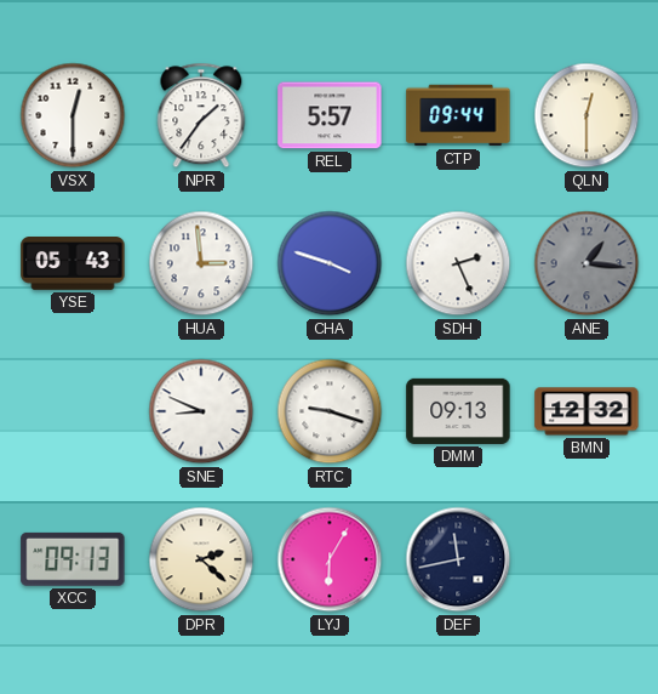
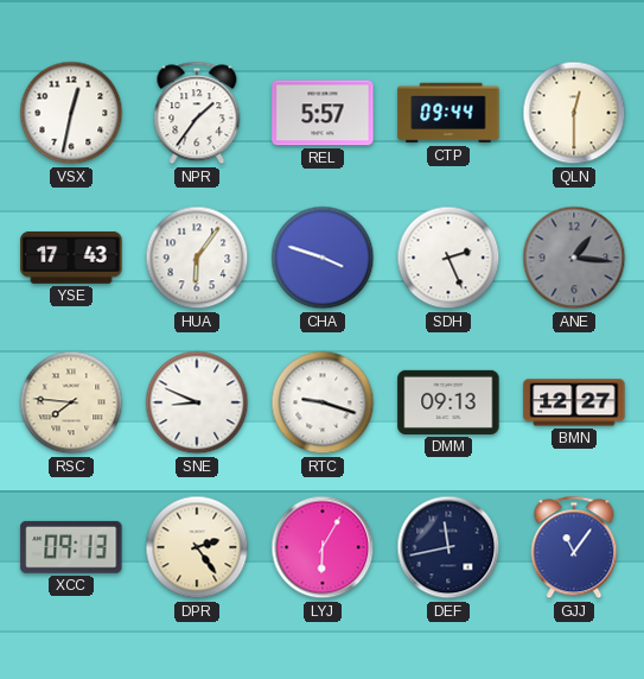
VSX: 12:30 -> 12:32 (71, 113)
YSE: 05:43 -> 17:43 (71, 259)
HUA: 2:59 -> 6:06 (197, 258)
RSC: none -> 7:46 (71, 402)
BMN: 12:32 -> 12:27 (574, 402)
DPR: 2:22 -> 2:24 (197, 547)
GJJ: none -> 11:06 (574, 547)
